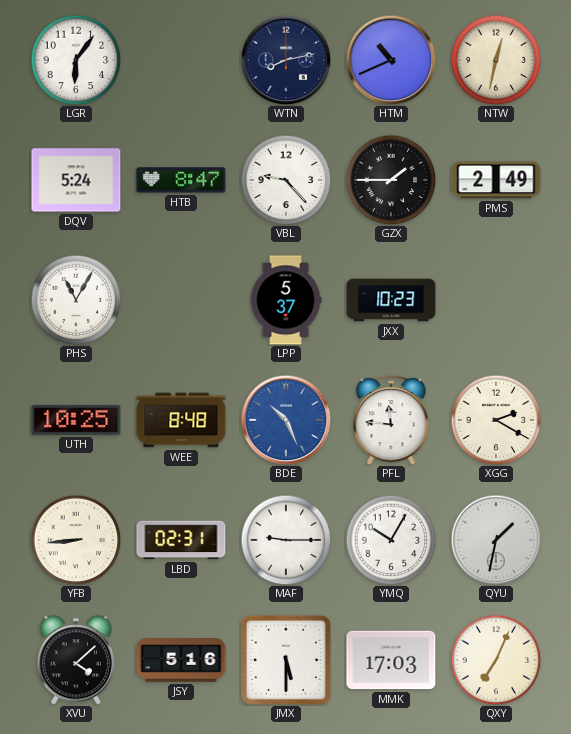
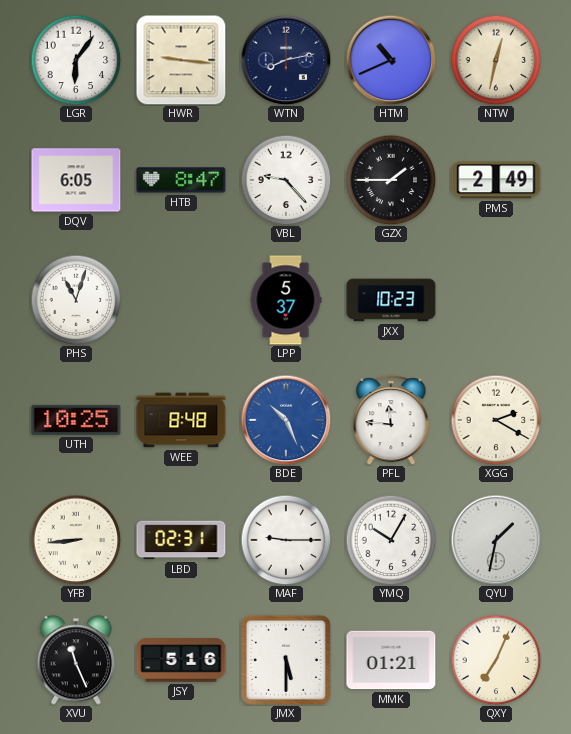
HWR: none -> 9:16 (181, 60)
DQV: 5:24 -> 6:05 (76, 180)
PHS: 11:05 -> 11:03 (76, 300)
XVU: 4:08 -> 11:26 (76, 660)
MMK: 17:03 -> 01:21 (391, 660)
